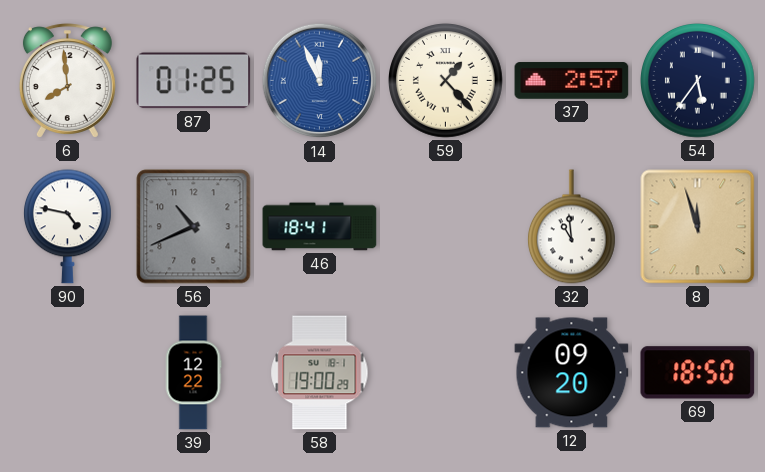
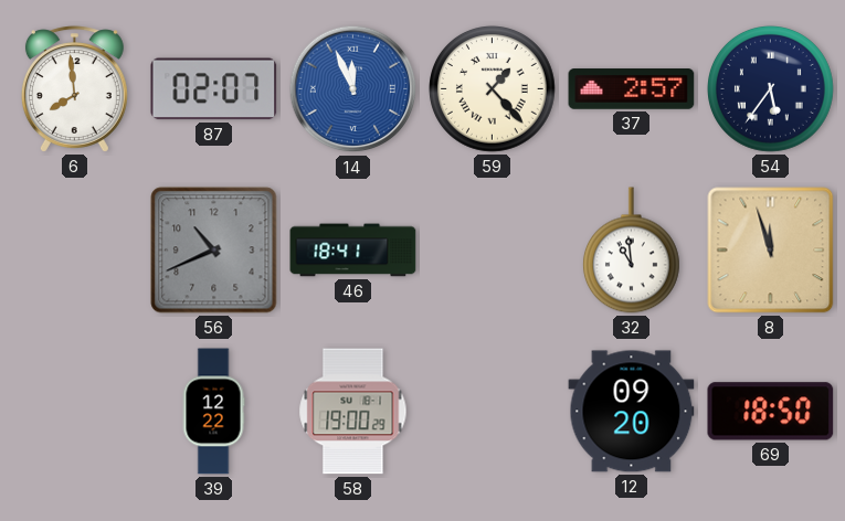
87: 01:25 -> 02:07 (214, 89)
90: 4:47 -> none (67, 227)
